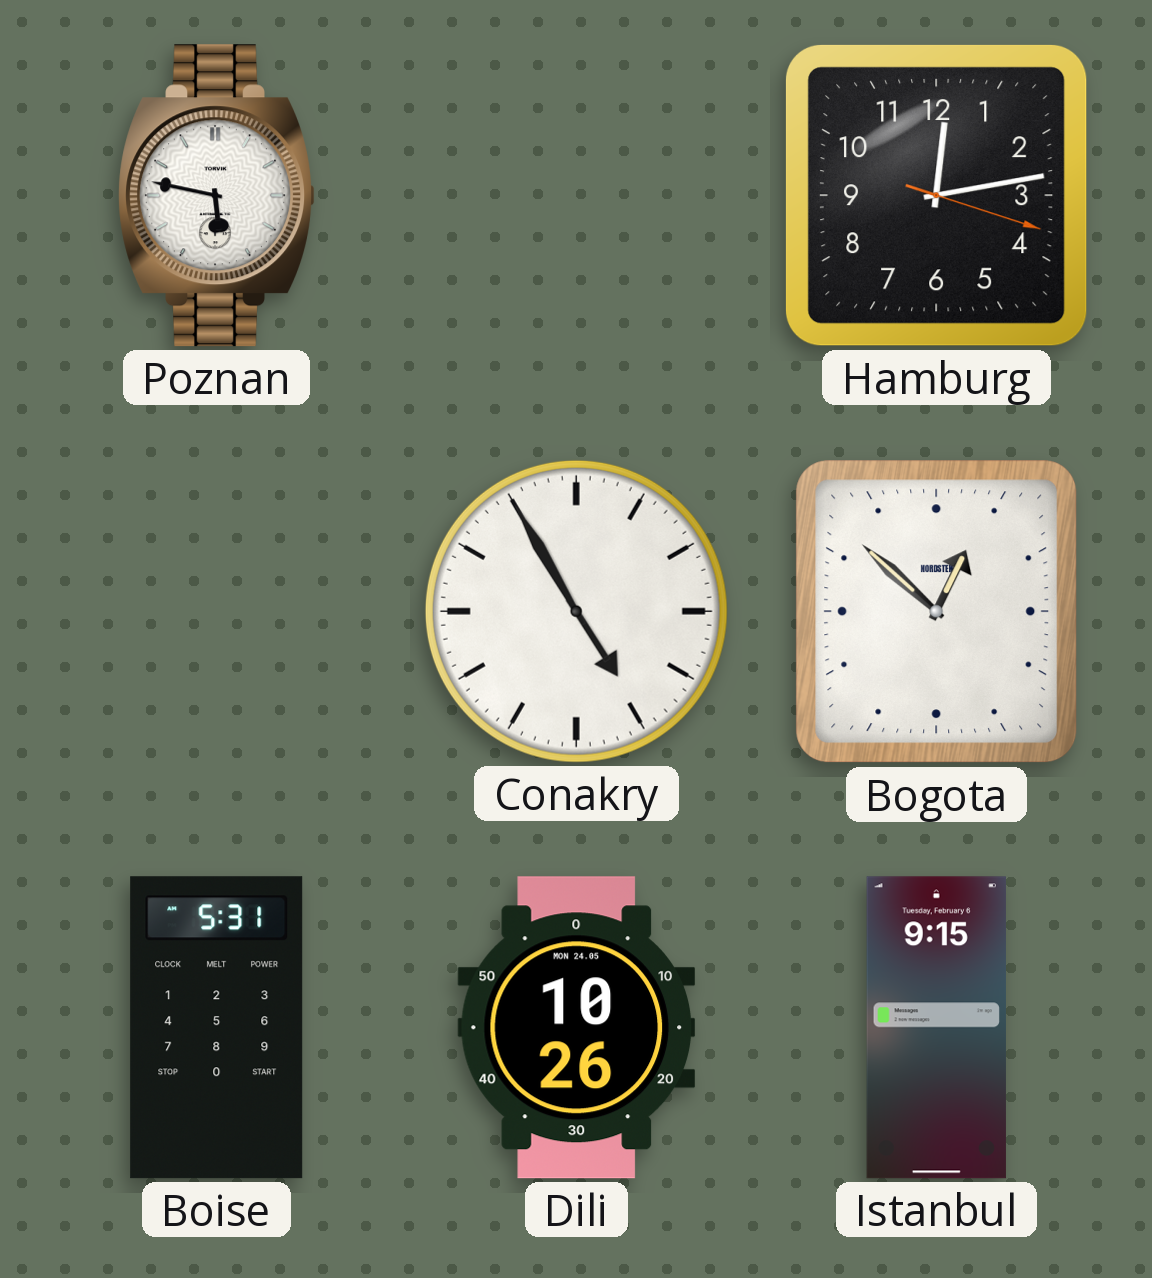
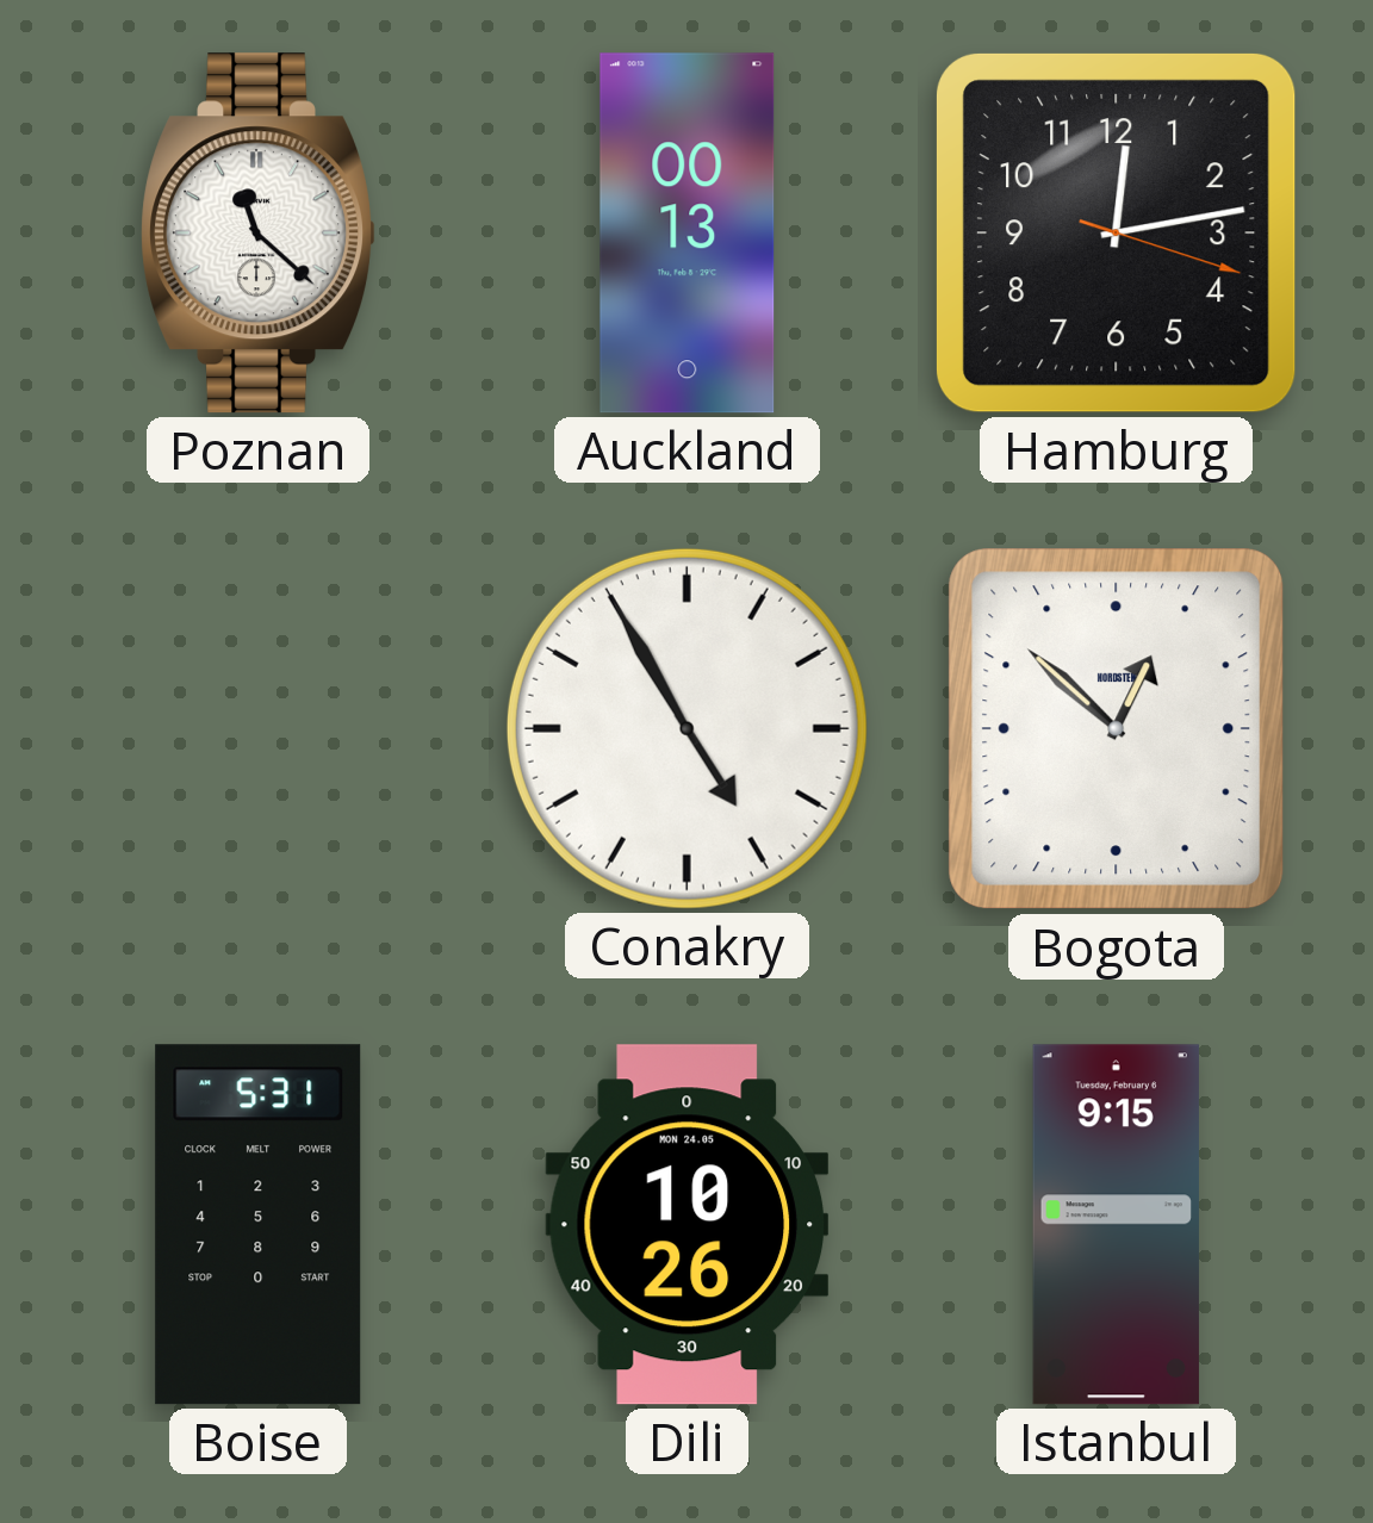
Poznan: 5:47 -> 11:22 (257, 234)
Auckland: none -> 00:13 (688, 234)
